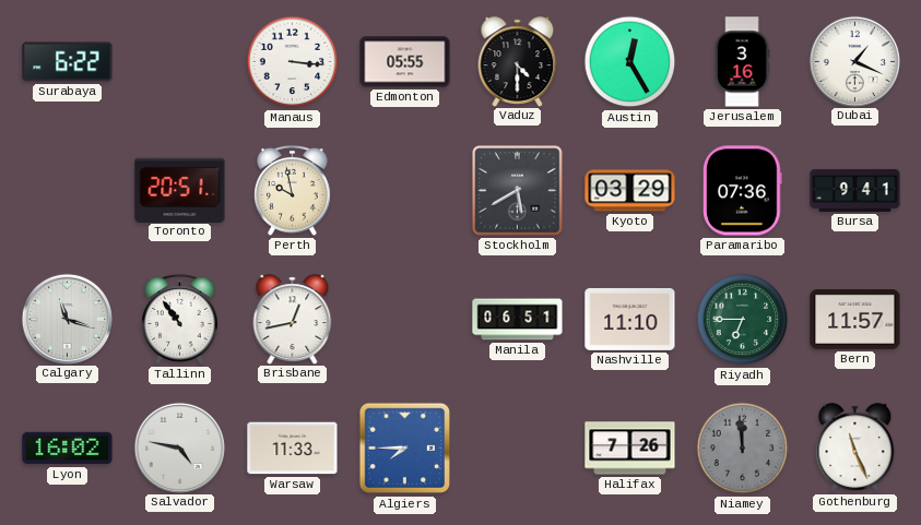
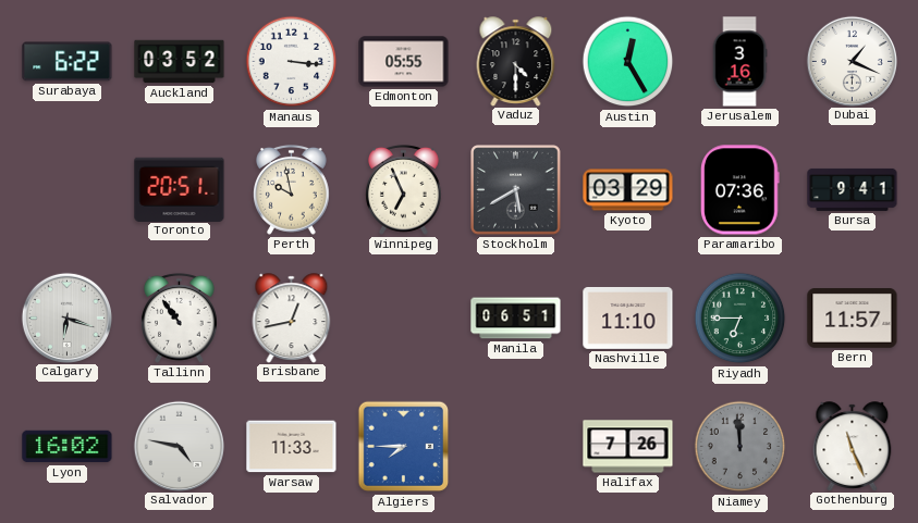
Auckland: none -> 03:52 (180, 62)
Winnipeg: none -> 6:56 (404, 189)
Calgary: 11:18 -> 6:18 (66, 317)
